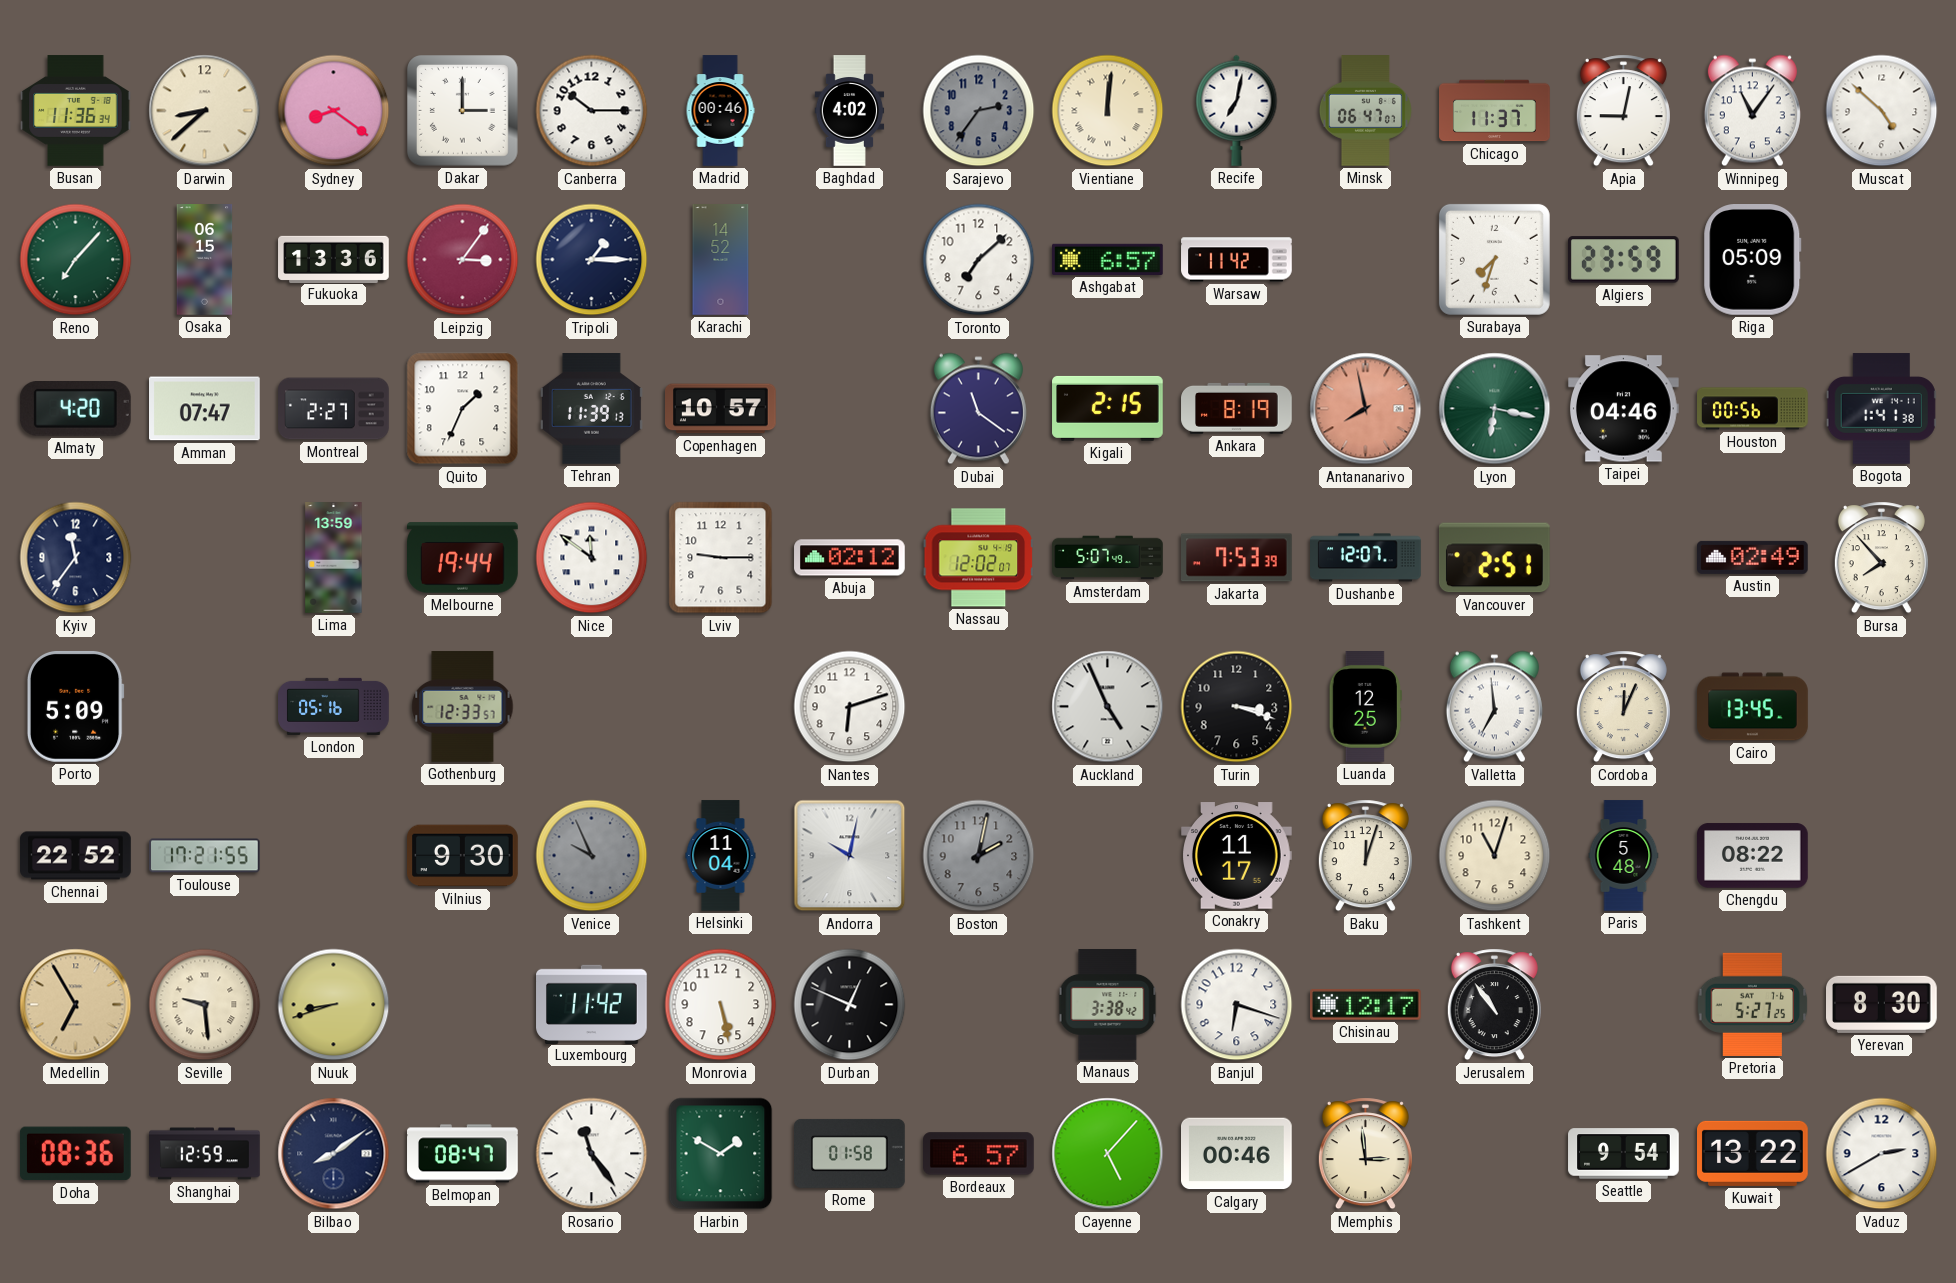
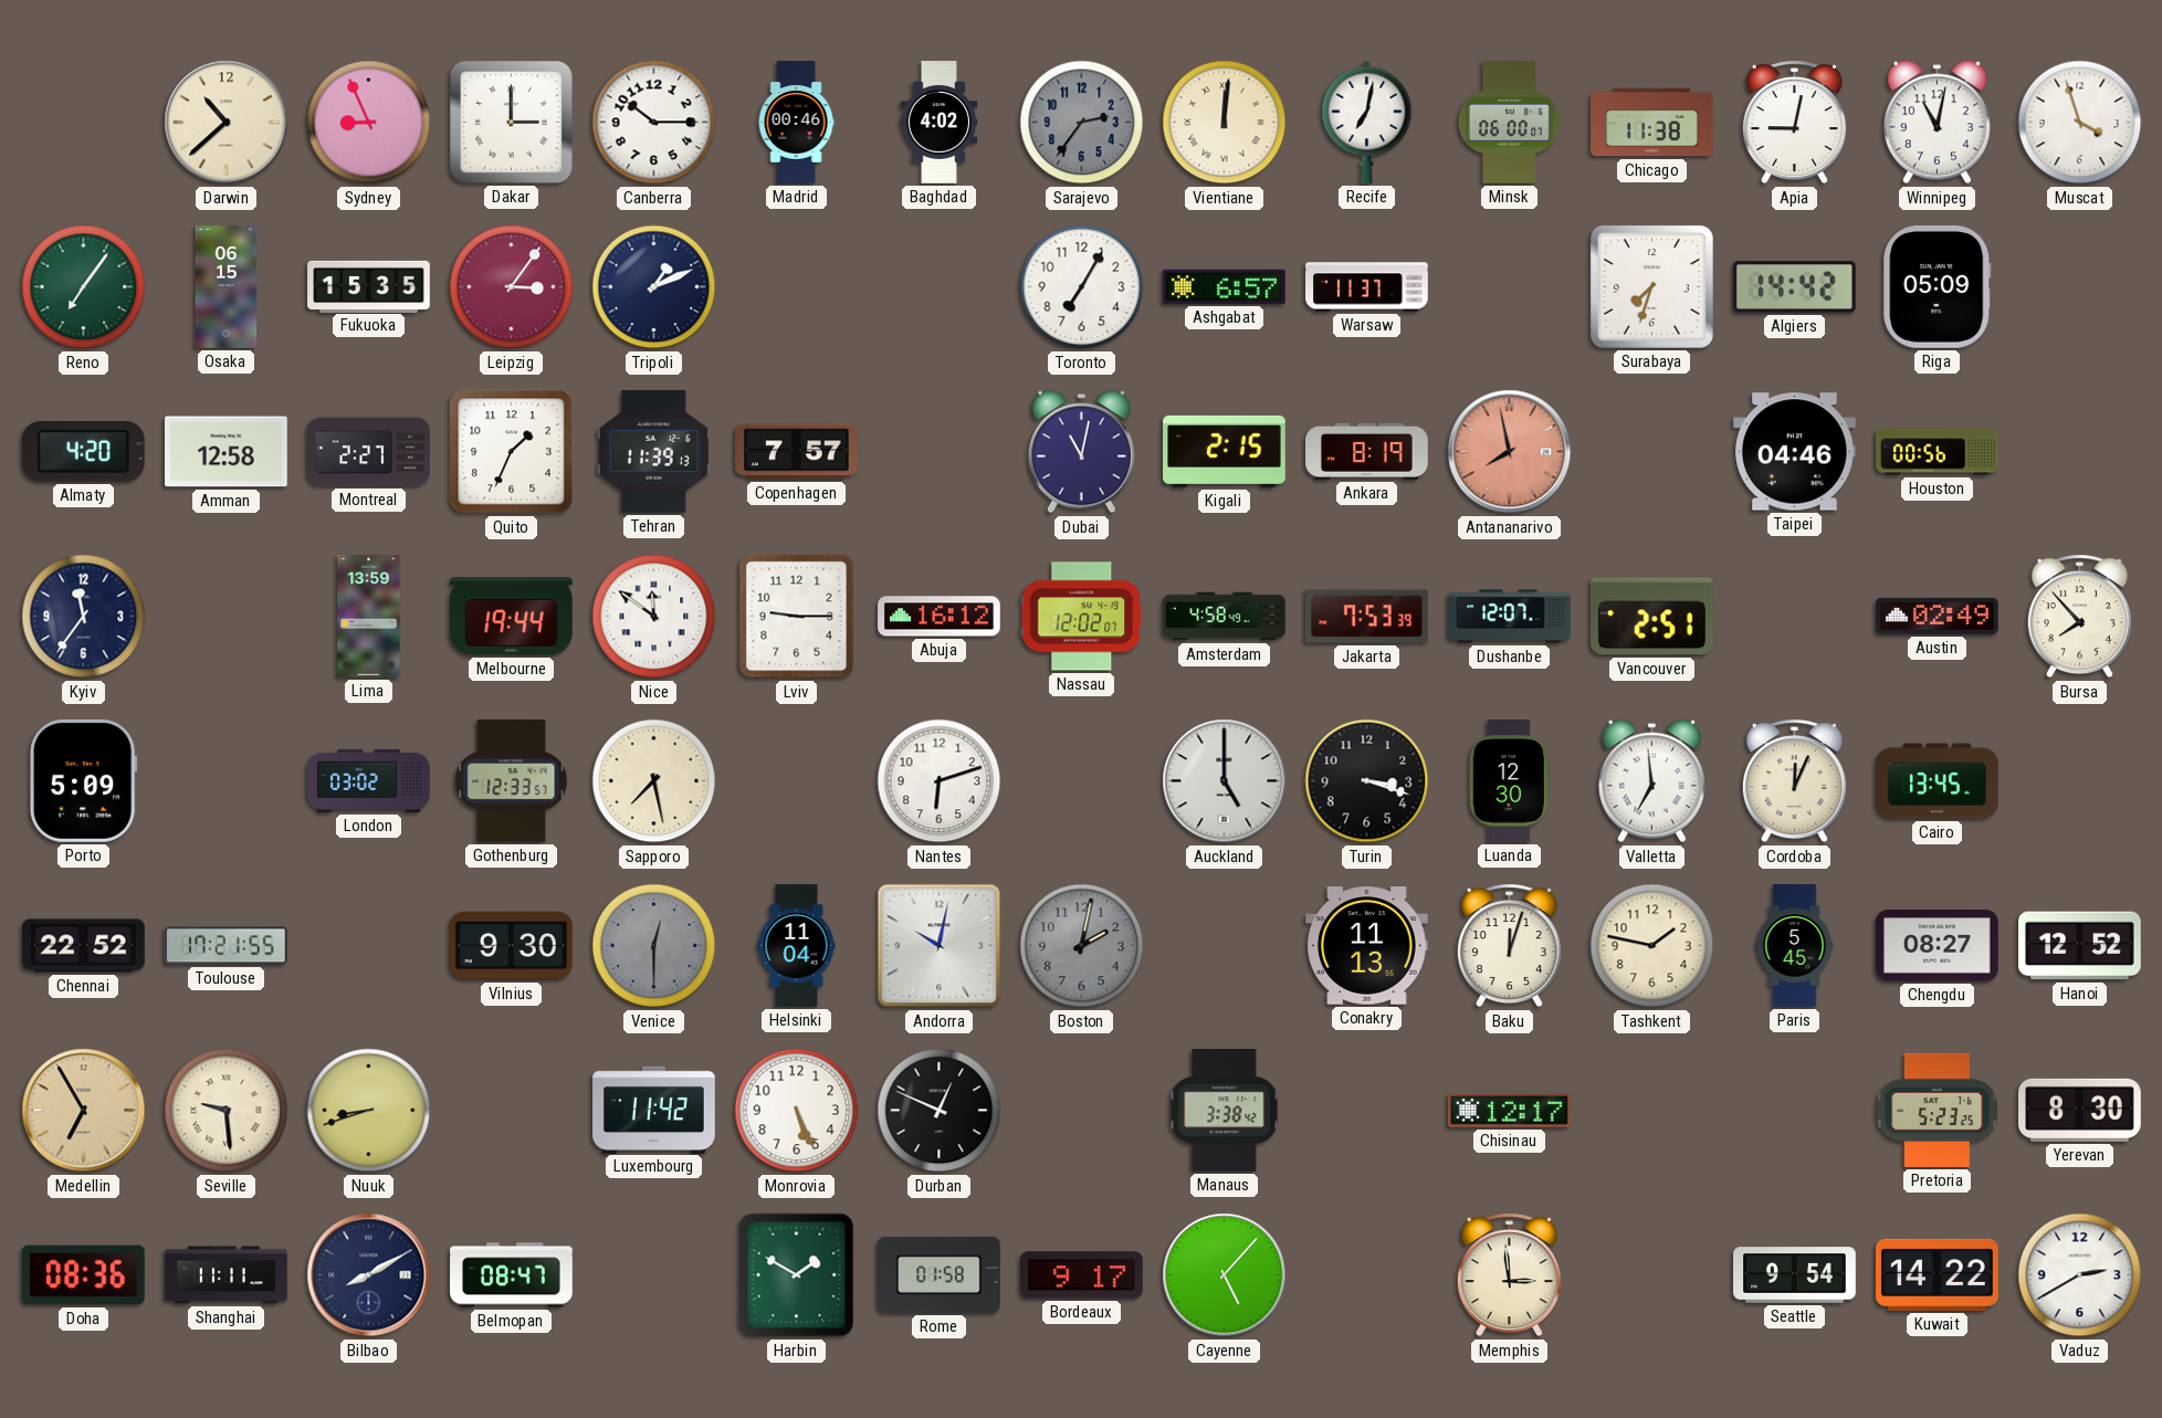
Busan: 11:36 -> none (76, 111)
Darwin: 8:38 -> 10:38 (227, 123)
Sydney: 8:21 -> 8:56 (369, 123)
Minsk: 06:47 -> 06:00 (1509, 123)
Chicago: 11:37 -> 11:38 (1652, 123)
Winnipeg: 11:06 -> 11:02 (1937, 123)
Muscat: 4:52 -> 3:57 (2080, 123)
Reno: 7:07 -> 7:06 (84, 287)
Fukuoka: 13:36 -> 15:35 (369, 286)
Tripoli: 1:15 -> 1:11 (654, 287)
Karachi: 14:52 -> none (721, 260)
Toronto: 7:08 -> 7:05 (1082, 287)
Warsaw: 11:42 -> 11:37 (1367, 287)
Algiers: 23:59 -> 14:42 (1795, 287)
Amman: 07:47 -> 12:58 (227, 452)
Copenhagen: 10:57 -> 7:57 (797, 452)
Dubai: 11:21 -> 11:02 (1081, 452)
Lyon: 6:17 -> none (1495, 409)
Bogota: 1:41 -> none (1881, 409)
Abuja: 02:12 -> 16:12 (940, 617)
Amsterdam: 5:07 -> 4:58 (1225, 617)
London: 05:16 -> 03:02 (369, 780)
Sapporo: none -> 7:28 (654, 781)
Auckland: 4:56 -> 5:00 (1225, 781)
Luanda: 12:25 -> 12:30 (1509, 781)
Venice: 9:56 -> 12:30 (654, 946)
Conakry: 11:17 -> 11:13 (1367, 946)
Tashkent: 11:03 -> 1:47 (1652, 946)
Paris: 5:48 -> 5:45 (1795, 946)
Chengdu: 08:22 -> 08:27 (1938, 946)
Hanoi: none -> 12:52 (2080, 946)
Monrovia: 5:28 -> 5:26 (797, 1111)
Banjul: 6:18 -> none (1237, 1005)
Jerusalem: 10:54 -> none (1494, 1005)
Pretoria: 5:27 -> 5:23 (1938, 1110)
Shanghai: 12:59 -> 11:11 (227, 1275)
Bilbao: 8:09 -> 8:10 (369, 1275)
Rosario: 11:24 -> none (592, 1154)
Bordeaux: 6:57 -> 9:17 (1082, 1275)
Calgary: 00:46 -> none (1237, 1154)
Kuwait: 13:22 -> 14:22 (1938, 1274)
